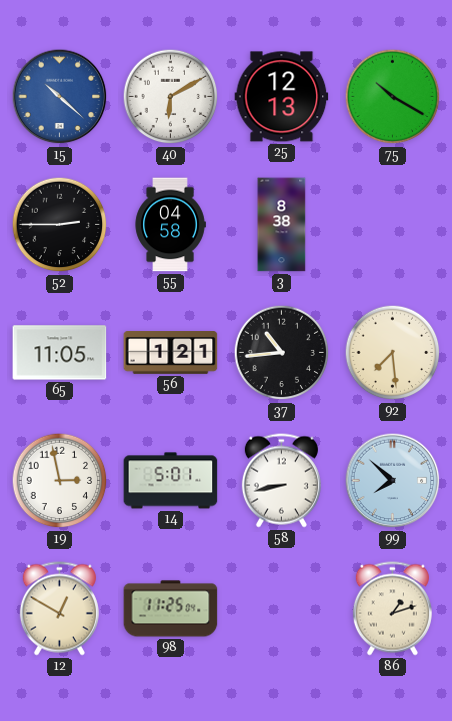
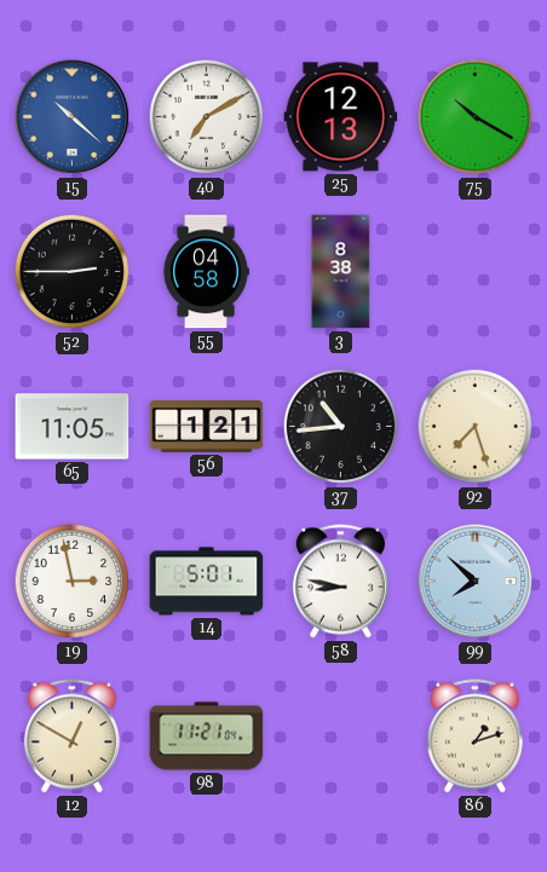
40: 6:10 -> 7:10 (207, 117)
92: 7:29 -> 7:27 (476, 427)
58: 8:43 -> 8:47 (340, 582)
98: 11:25 -> 11:21 (207, 737)
